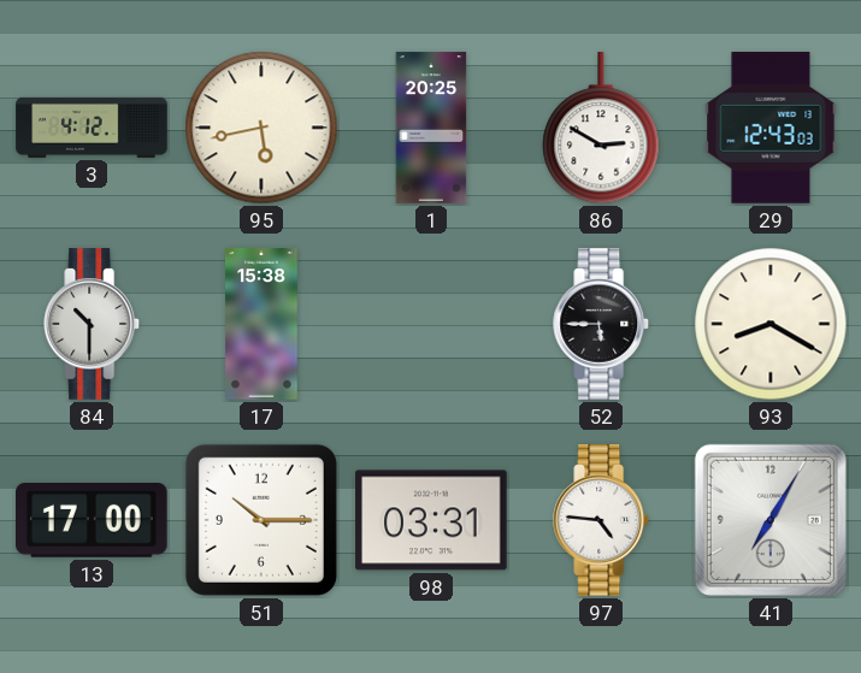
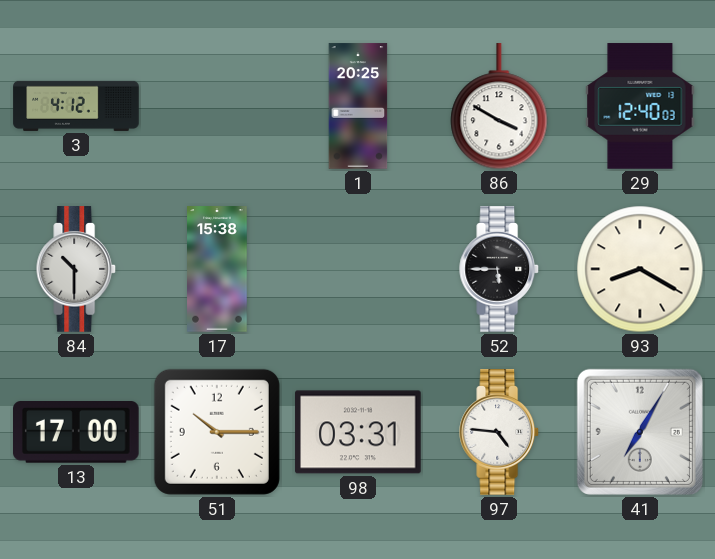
95: 5:43 -> none (261, 128)
86: 2:50 -> 3:50 (499, 107)
29: 12:43 -> 12:40 (640, 106)
